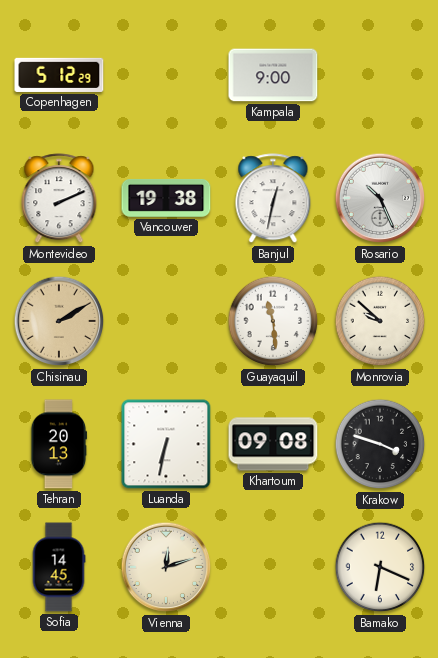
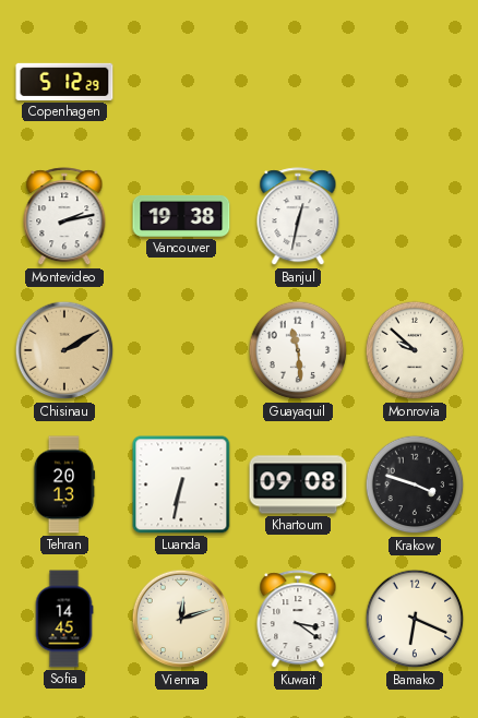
Kampala: 9:00 -> none (273, 75)
Montevideo: 2:11 -> 2:13 (64, 217)
Rosario: 10:26 -> none (380, 198)
Kuwait: none -> 3:21 (298, 620)
